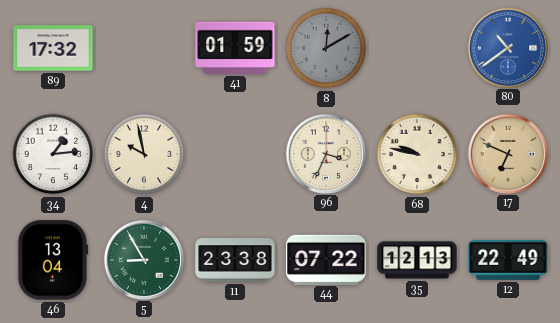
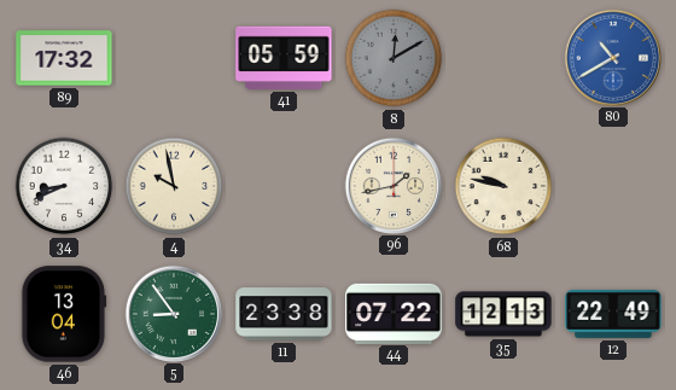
41: 01:59 -> 05:59 (284, 58)
80: 10:39 -> 10:40 (612, 57)
34: 1:14 -> 8:41 (64, 186)
96: 3:34 -> 1:43 (392, 185)
17: 6:49 -> none (507, 153)
5: 8:55 -> 8:54 (173, 313)
